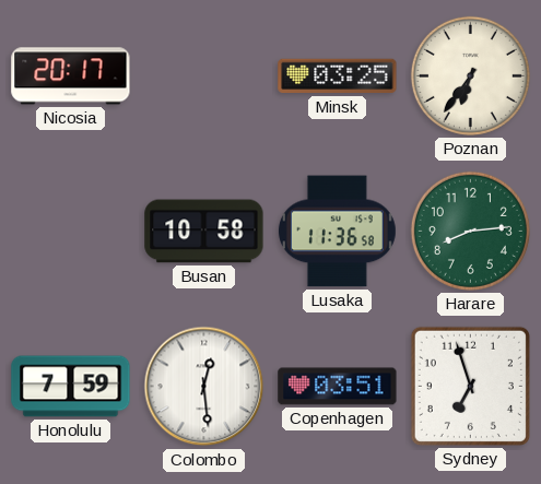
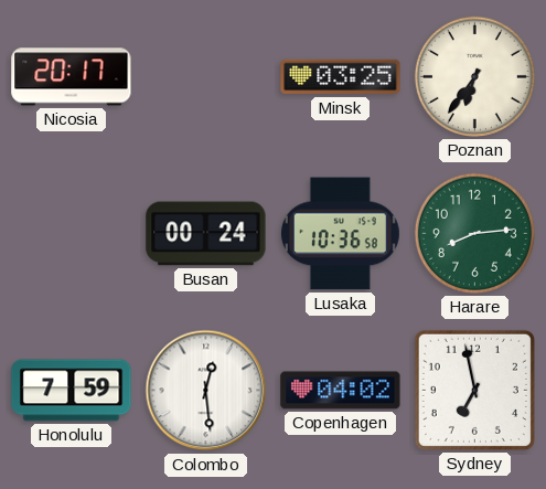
Busan: 10:58 -> 00:24 (206, 234)
Lusaka: 11:36 -> 10:36 (340, 234)
Copenhagen: 03:51 -> 04:02 (341, 391)
Sydney: 6:57 -> 6:58 (474, 390)
